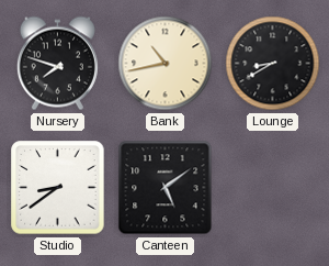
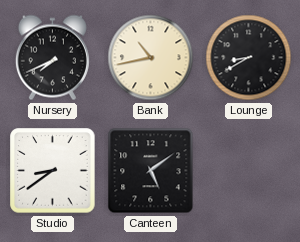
Nursery: 7:48 -> 7:41 (52, 58)
